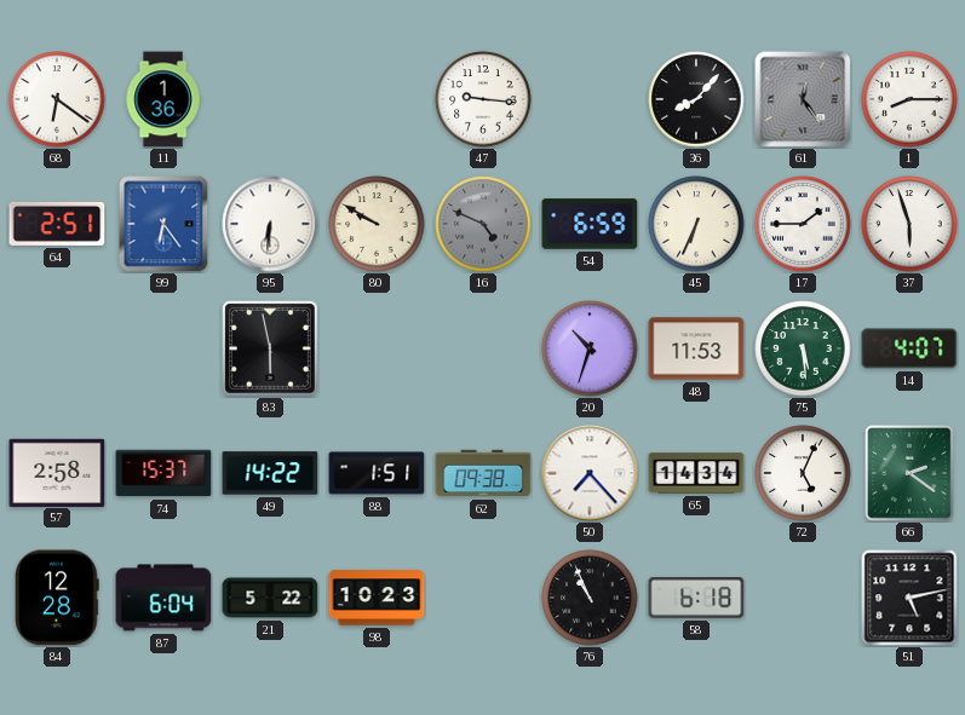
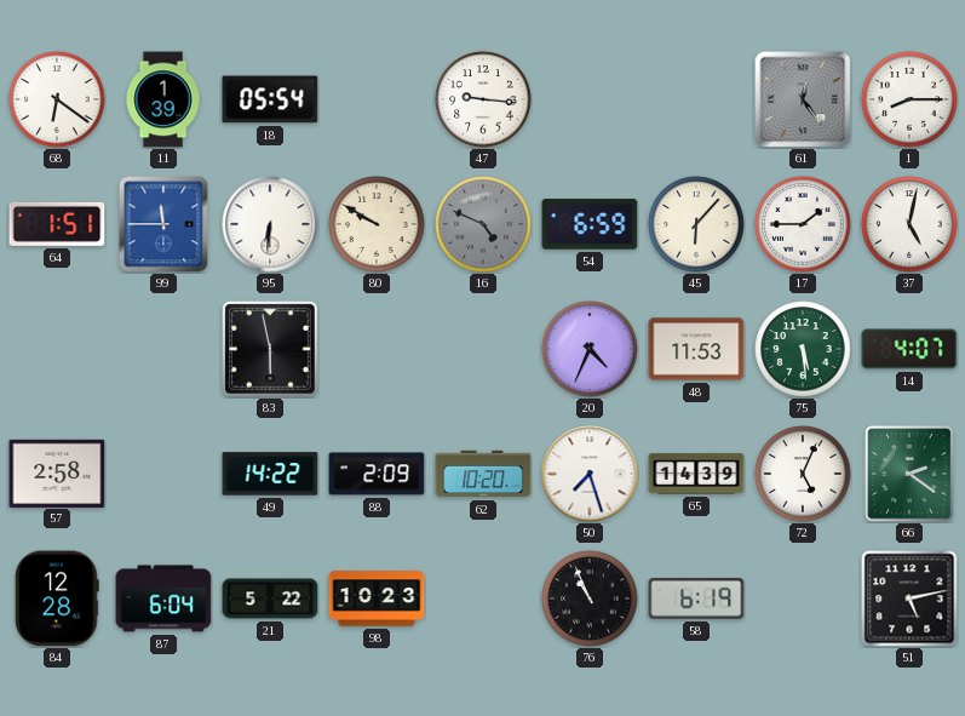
11: 1:36 -> 1:39 (163, 99)
18: none -> 05:54 (270, 99)
36: 8:07 -> none (696, 99)
64: 2:51 -> 1:51 (57, 224)
99: 6:24 -> 11:45 (163, 224)
45: 6:34 -> 6:07 (696, 224)
37: 5:57 -> 5:02 (909, 224)
20: 10:33 -> 4:34 (590, 349)
74: 15:37 -> none (163, 473)
88: 1:51 -> 2:09 (377, 474)
62: 09:38 -> 10:20 (483, 474)
50: 7:23 -> 7:27 (590, 474)
65: 14:34 -> 14:39 (696, 474)
58: 6:18 -> 6:19 (696, 600)
